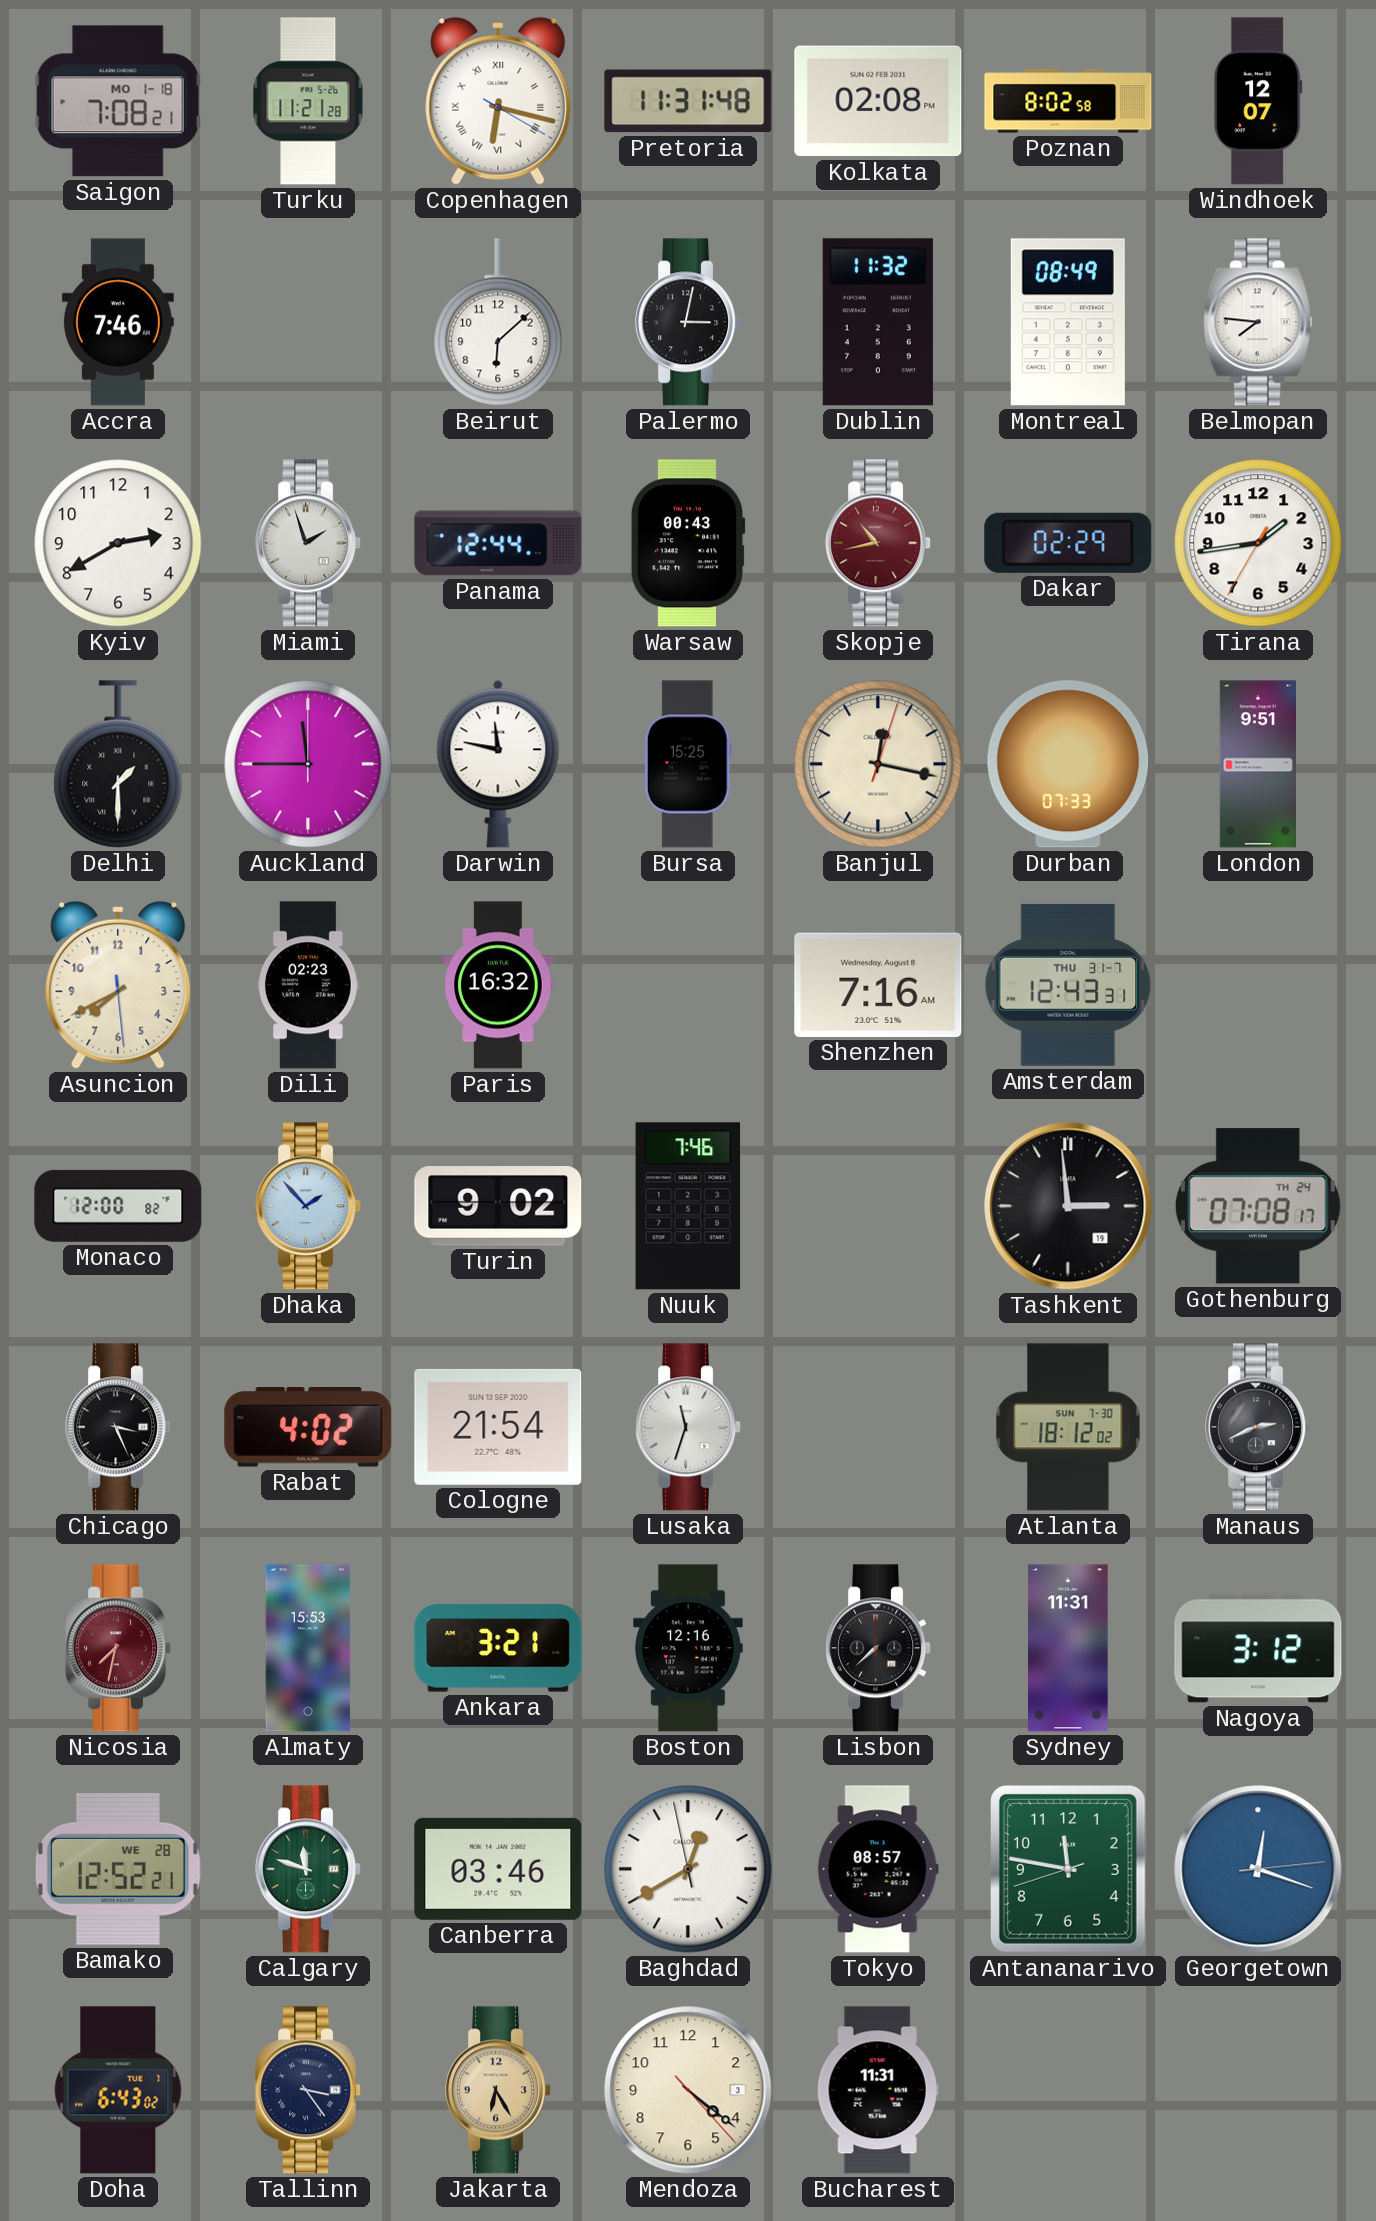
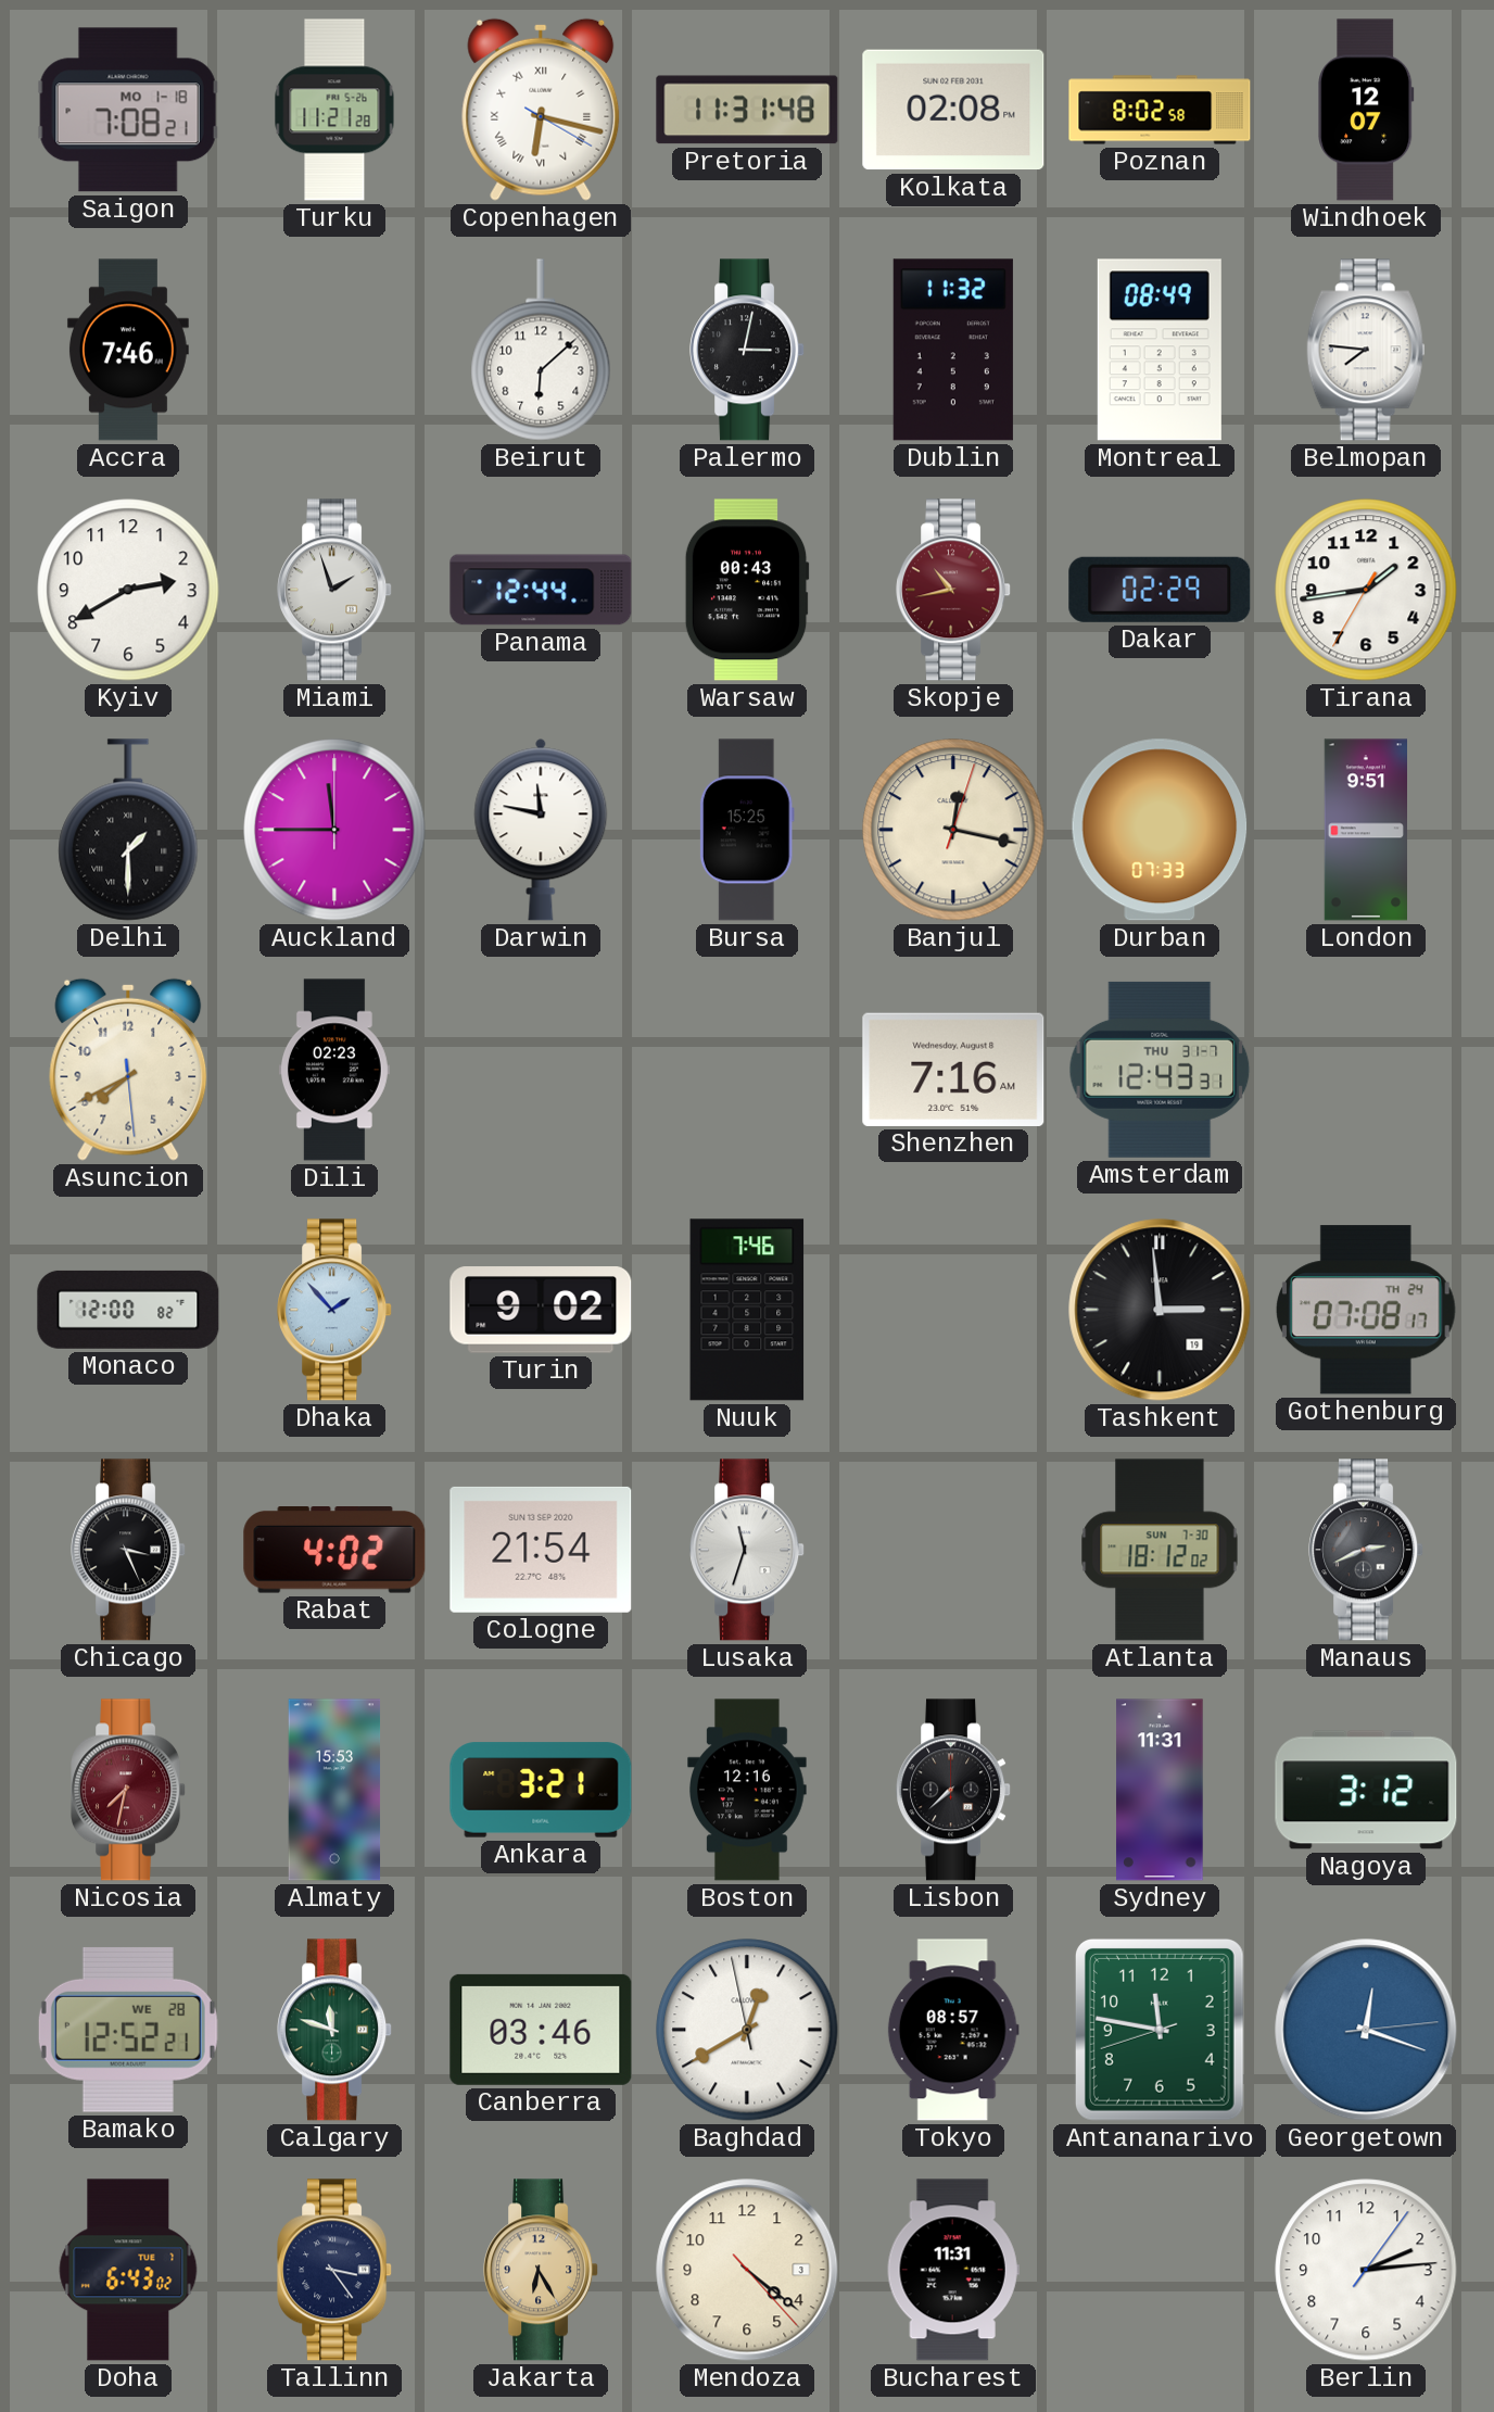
Paris: 16:32 -> none (498, 985)
Berlin: none -> 2:14 (1366, 2270)
